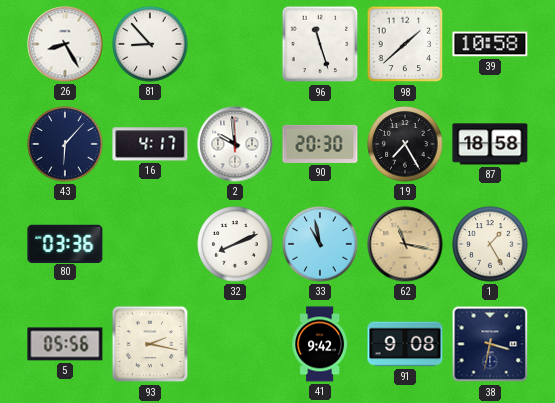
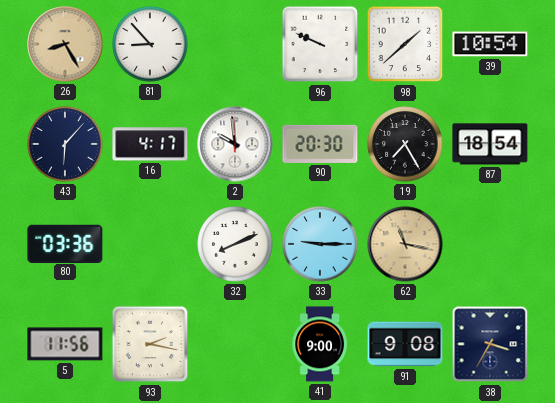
26 dial: white -> champagne (65, 44)
96: 11:27 -> 9:49 (320, 44)
39: 10:58 -> 10:54 (490, 44)
87: 18:58 -> 18:54 (490, 144)
33: 10:58 -> 9:15 (320, 244)
1: 1:25 -> none (490, 244)
5: 05:56 -> 11:56 (65, 344)
41: 9:42 -> 9:00 (320, 344)
38: 3:32 -> 3:35 (490, 344)
